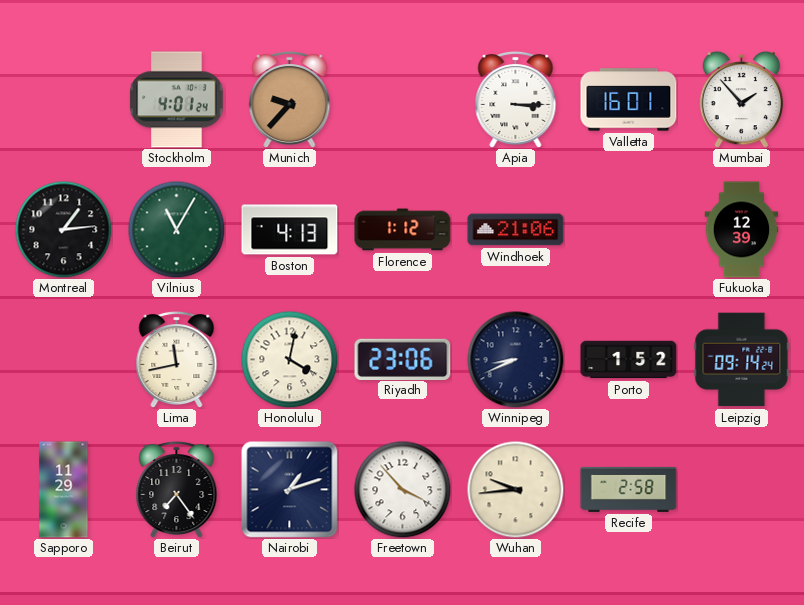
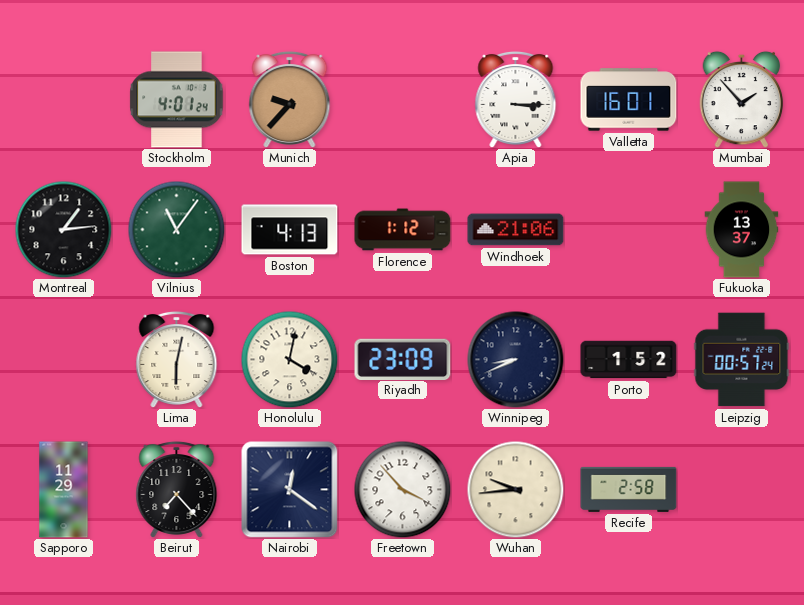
Vilnius: 11:05 -> 11:06 (176, 229)
Fukuoka: 12:39 -> 13:37 (742, 230)
Lima: 11:43 -> 6:02 (177, 359)
Riyadh: 23:06 -> 23:09 (403, 359)
Leipzig: 09:14 -> 00:57 (742, 360)
Beirut: 7:24 -> 7:23 (177, 489)
Nairobi: 1:12 -> 12:21 (290, 490)
